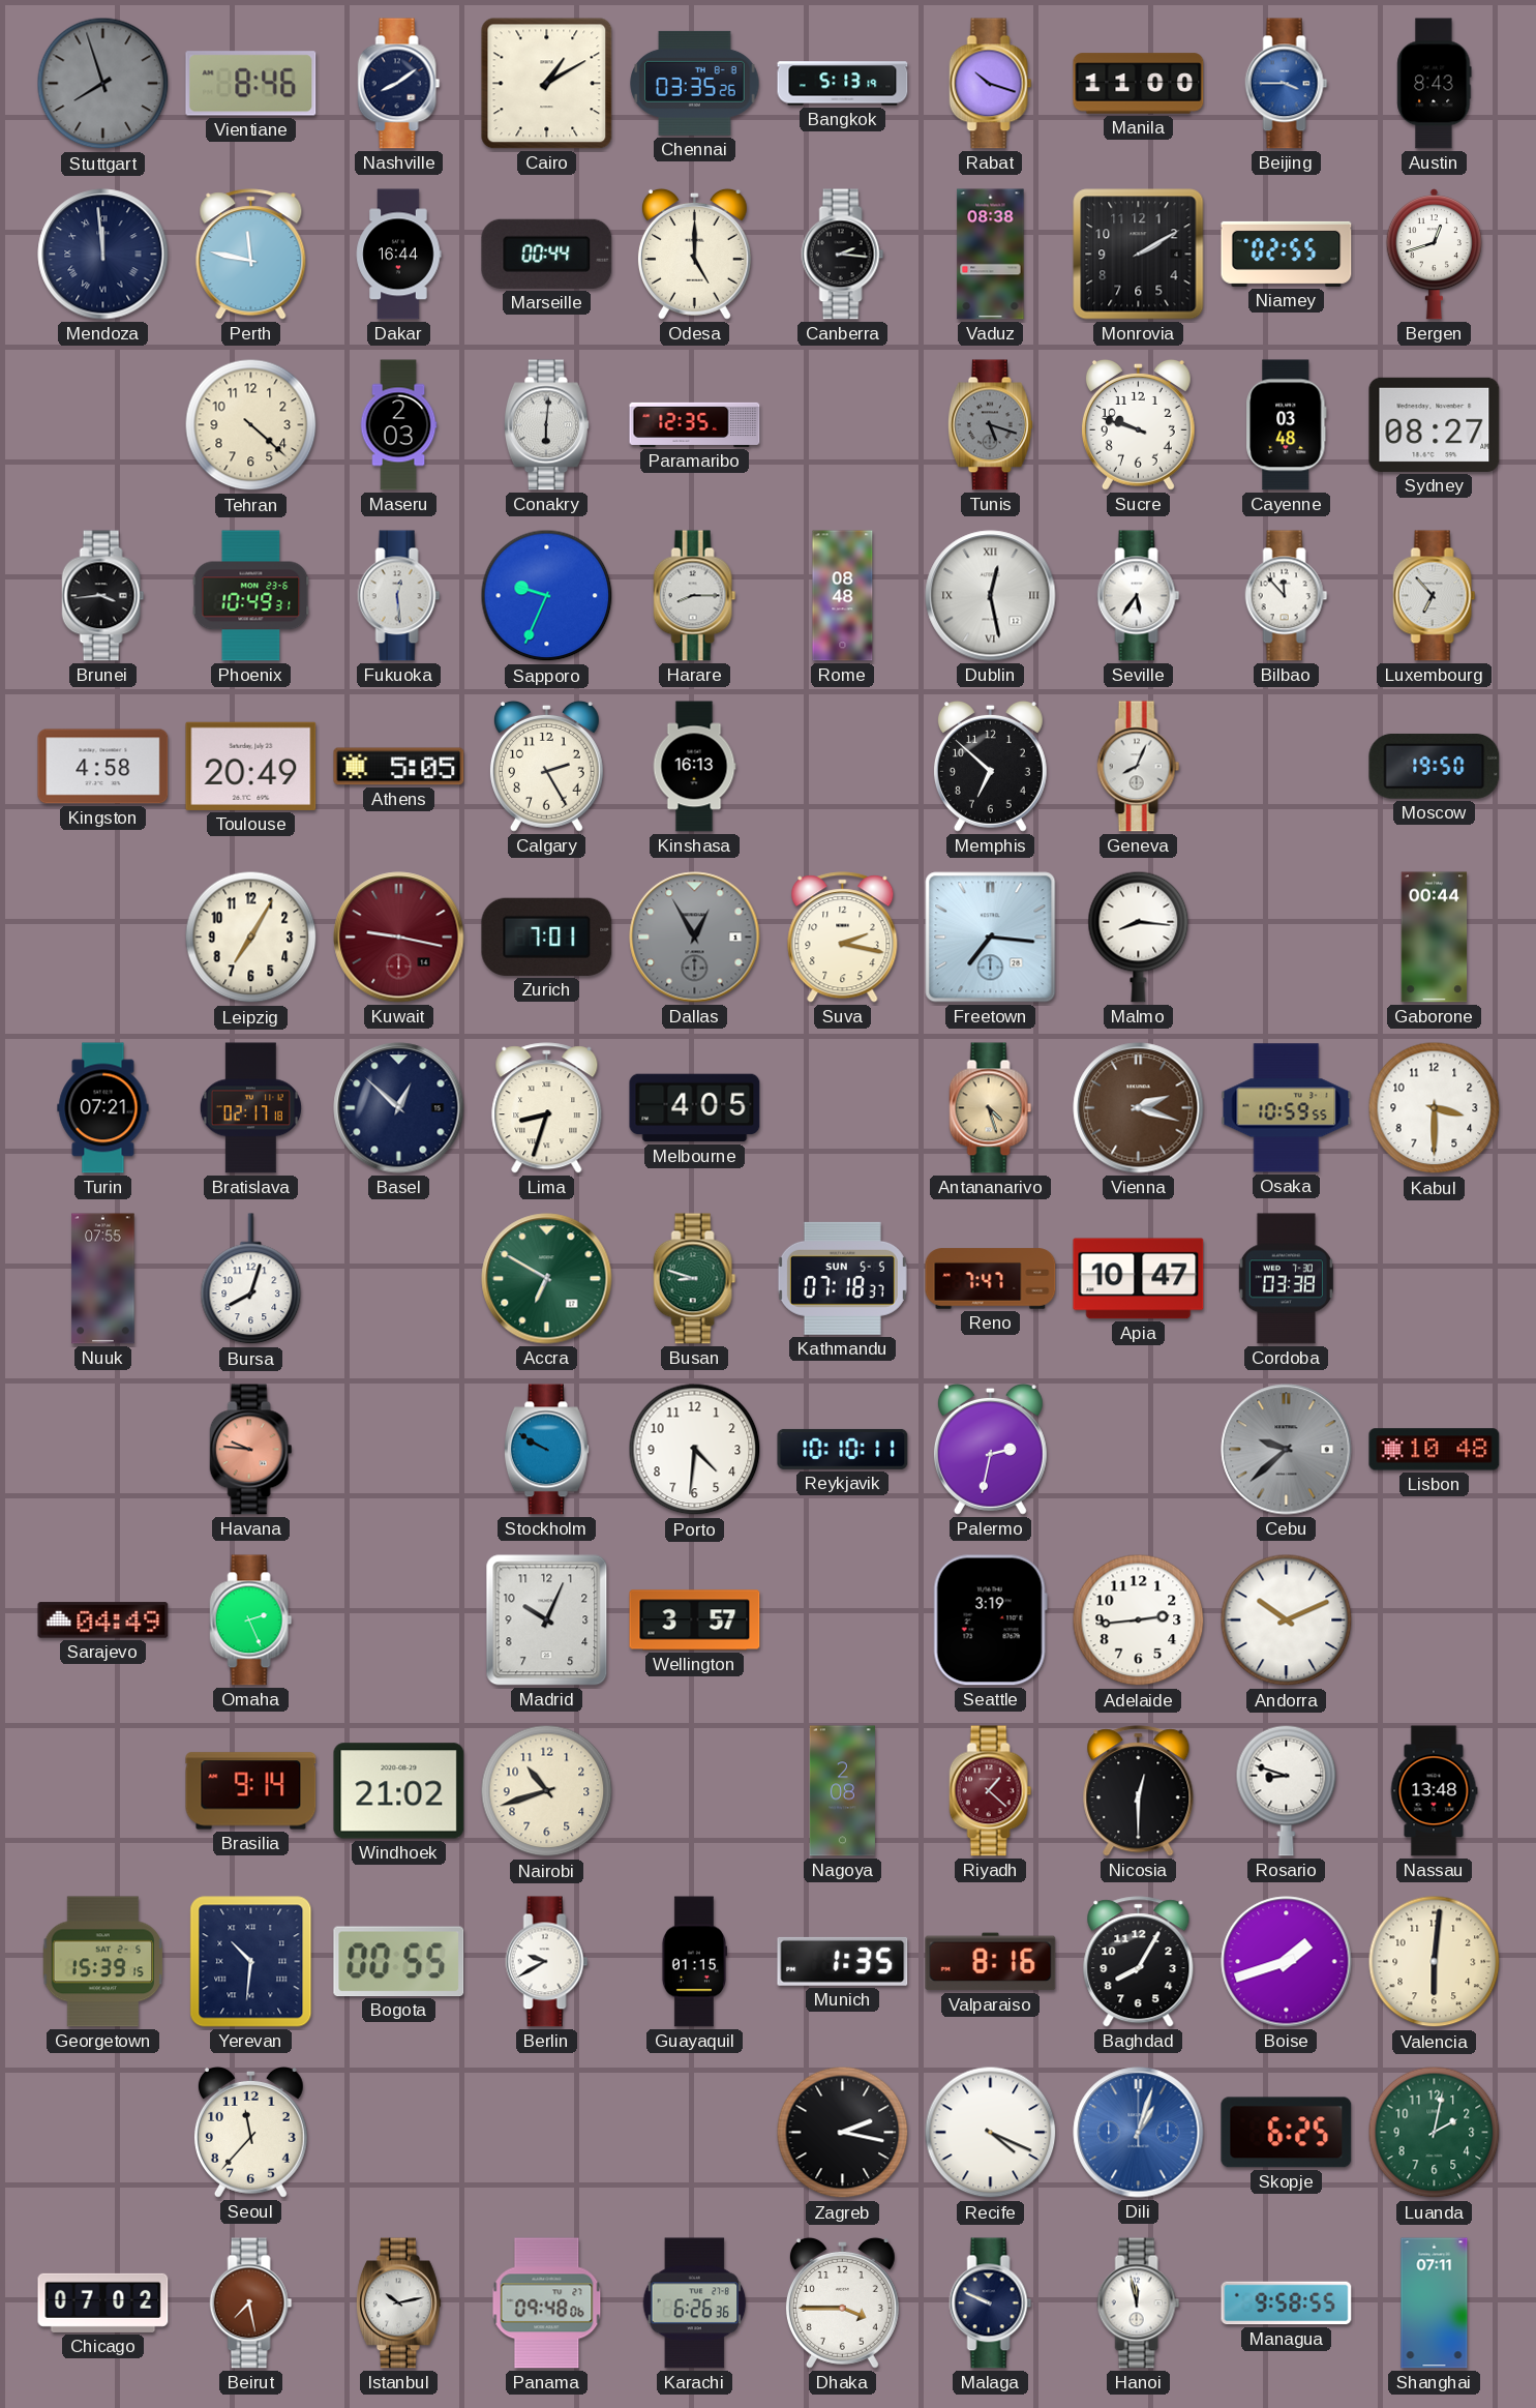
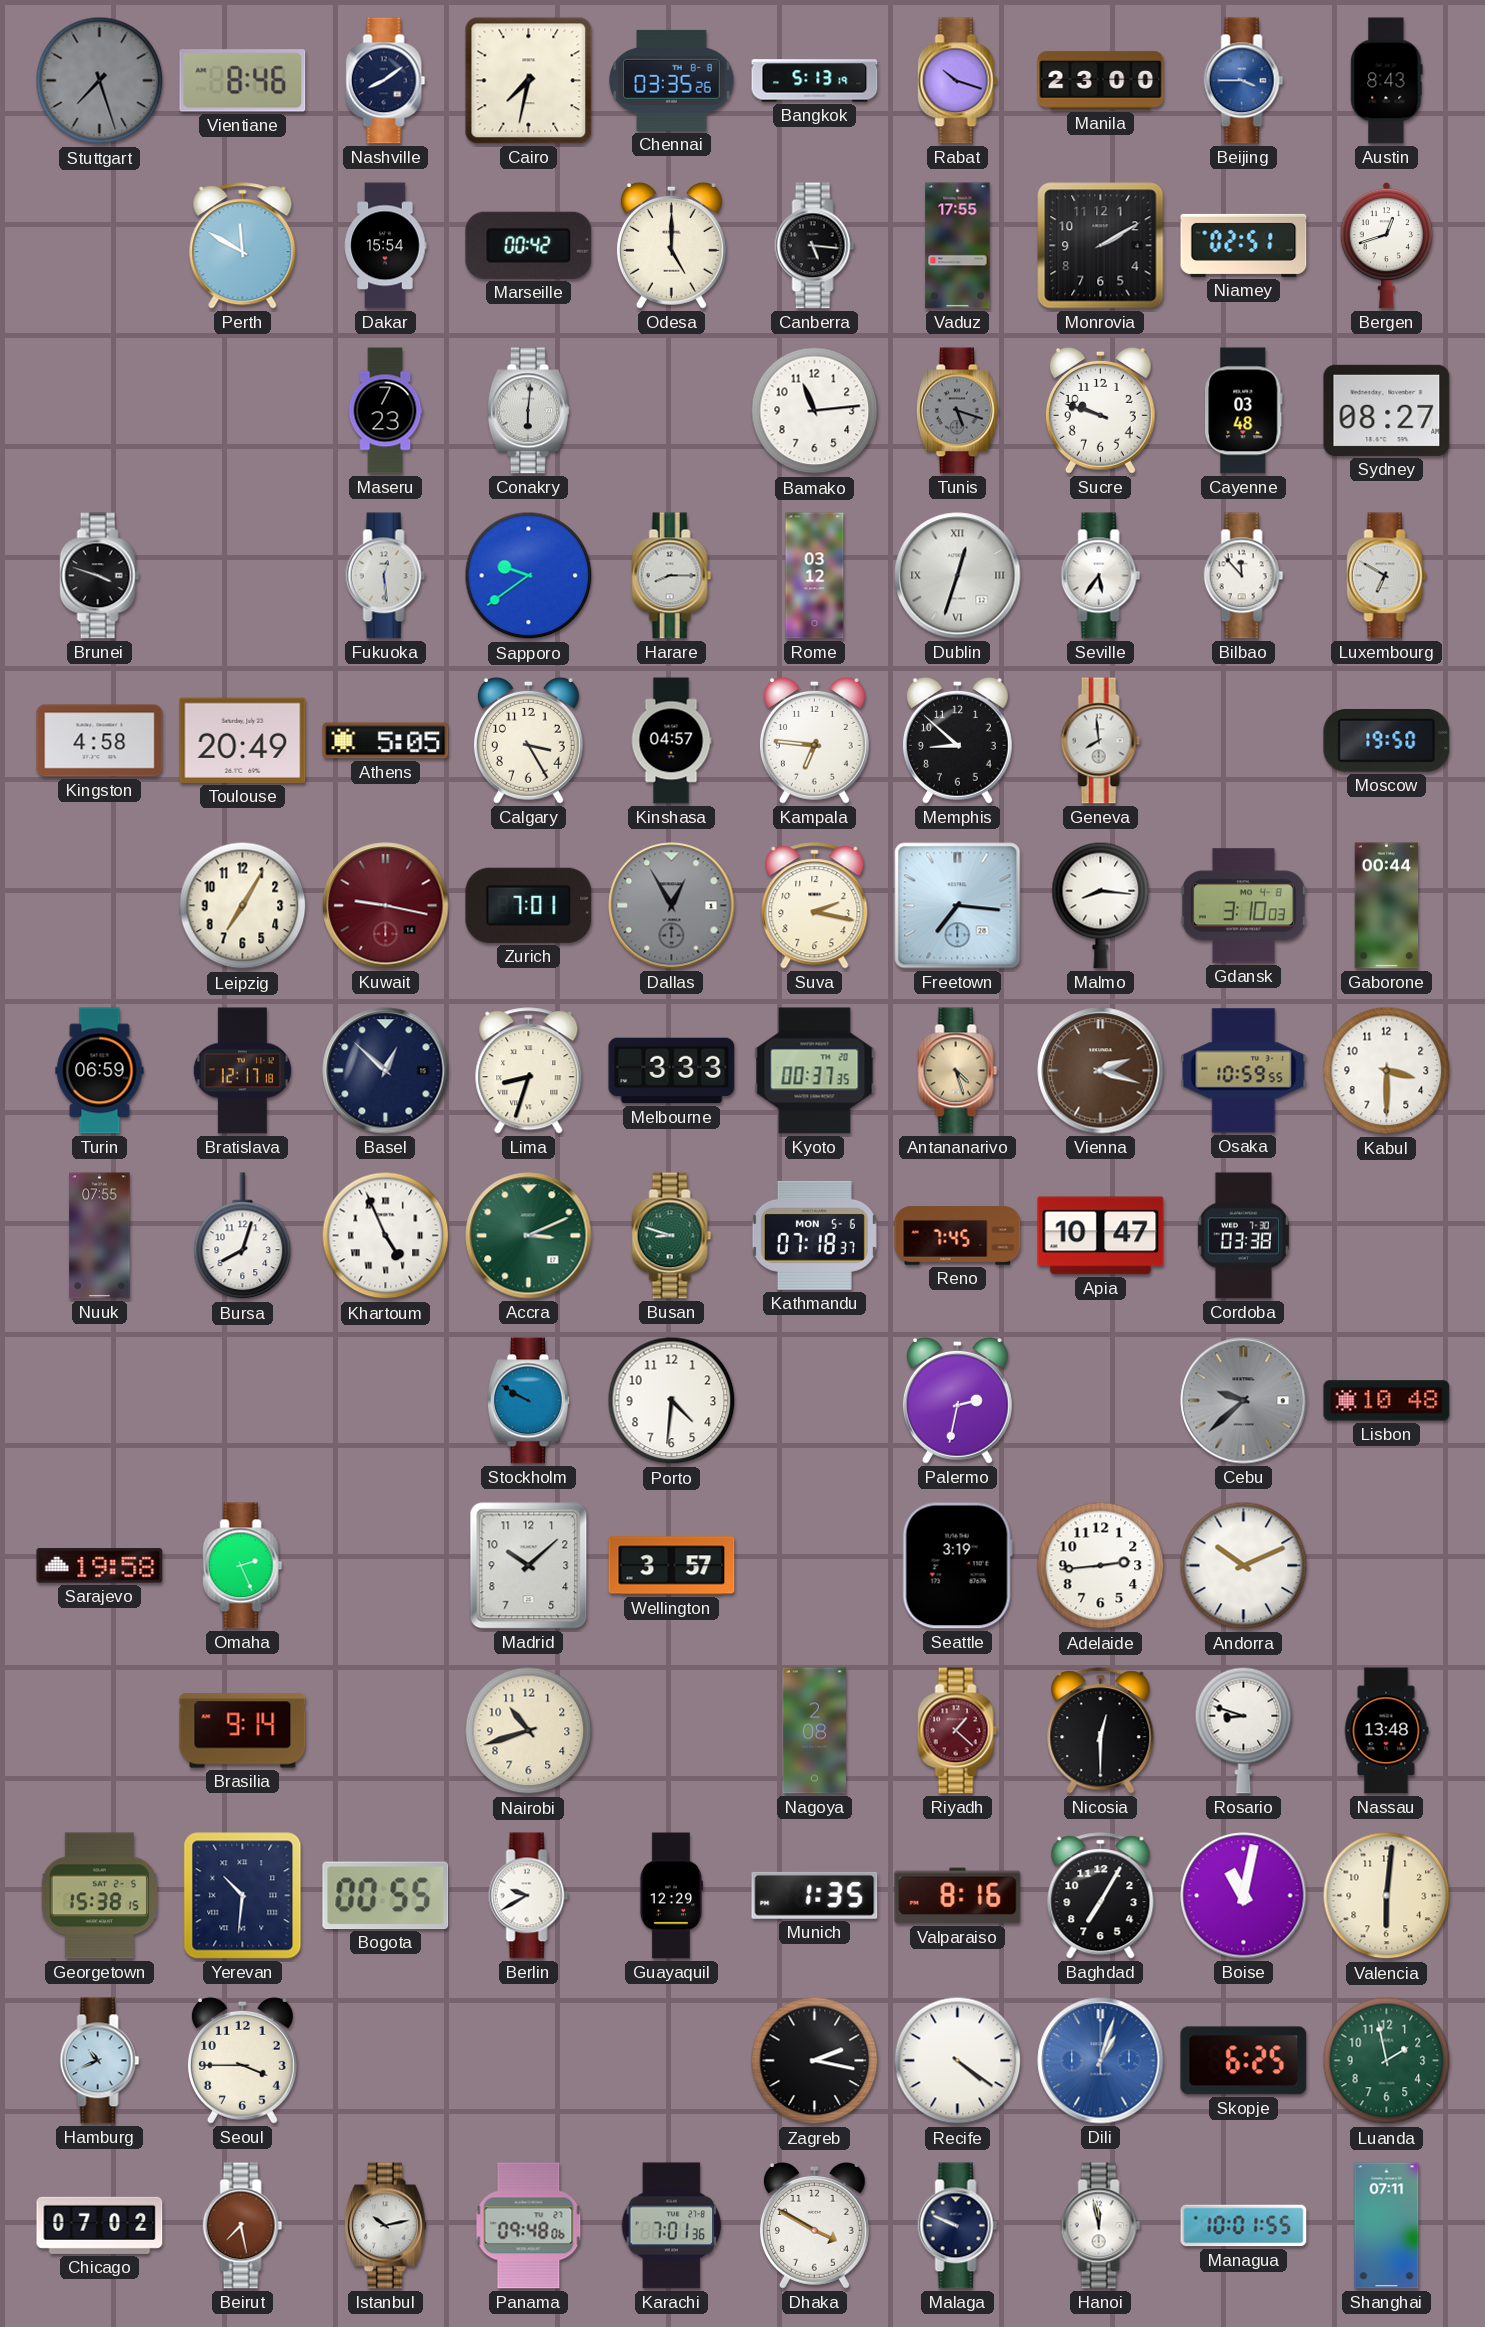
Stuttgart: 7:57 -> 7:27 (100, 81)
Cairo: 1:10 -> 7:32 (529, 81)
Manila: 11:00 -> 23:00 (1101, 81)
Mendoza: 11:59 -> none (103, 255)
Perth: 11:47 -> 11:50 (243, 246)
Dakar: 16:44 -> 15:54 (385, 246)
Marseille: 00:44 -> 00:42 (529, 245)
Canberra: 2:16 -> 5:16 (815, 246)
Vaduz: 08:38 -> 17:55 (958, 246)
Niamey: 02:55 -> 02:51 (1244, 245)
Tehran: 4:22 -> none (251, 425)
Maseru: 2:03 -> 7:23 (385, 411)
Paramaribo: 12:35 -> none (695, 424)
Bamako: none -> 11:14 (815, 411)
Brunei: 3:44 -> 3:48 (100, 576)
Phoenix: 10:49 -> none (251, 596)
Sapporo: 9:34 -> 9:39 (529, 576)
Rome: 08:48 -> 03:12 (815, 576)
Dublin: 12:28 -> 12:33 (958, 576)
Luxembourg: 6:53 -> 6:50 (1387, 576)
Calgary: 2:25 -> 3:25 (528, 740)
Kinshasa: 16:13 -> 04:57 (671, 741)
Kampala: none -> 6:46 (814, 740)
Memphis: 6:52 -> 8:52 (957, 740)
Geneva: 8:04 -> 7:59 (1101, 741)
Gdansk: none -> 3:10 (1243, 906)
Turin: 07:21 -> 06:59 (100, 1071)
Bratislava: 02:17 -> 12:17 (242, 1071)
Melbourne: 4:05 -> 3:33 (672, 1071)
Kyoto: none -> 00:37 (815, 1071)
Khartoum: none -> 4:56 (386, 1236)
Accra: 6:50 -> 3:11 (529, 1236)
Kathmandu date: SUN 5-5 -> MON 5-6 (814, 1235)
Reno: 7:47 -> 7:45 (958, 1236)
Havana: 9:46 -> none (251, 1450)
Reykjavik: 10:10 -> none (843, 1449)
Sarajevo: 04:49 -> 19:58 (100, 1566)
Madrid: 10:04 -> 10:08 (529, 1566)
Windhoek: 21:02 -> none (399, 1791)
Georgetown: 15:39 -> 15:38 (100, 1896)
Guayaquil: 01:15 -> 12:29 (670, 1896)
Baghdad: 8:05 -> 7:05 (1101, 1896)
Boise: 1:42 -> 11:02 (1244, 1896)
Hamburg: none -> 10:41 (100, 2061)
Seoul: 11:37 -> 3:45 (242, 2060)
Recife: 4:19 -> 4:21 (958, 2061)
Luanda: 2:02 -> 1:58 (1387, 2061)
Karachi: 6:26 -> 7:01 (672, 2226)
Dhaka: 3:45 -> 3:50 (814, 2225)
Managua: 9:58 -> 10:01 (1244, 2226)
